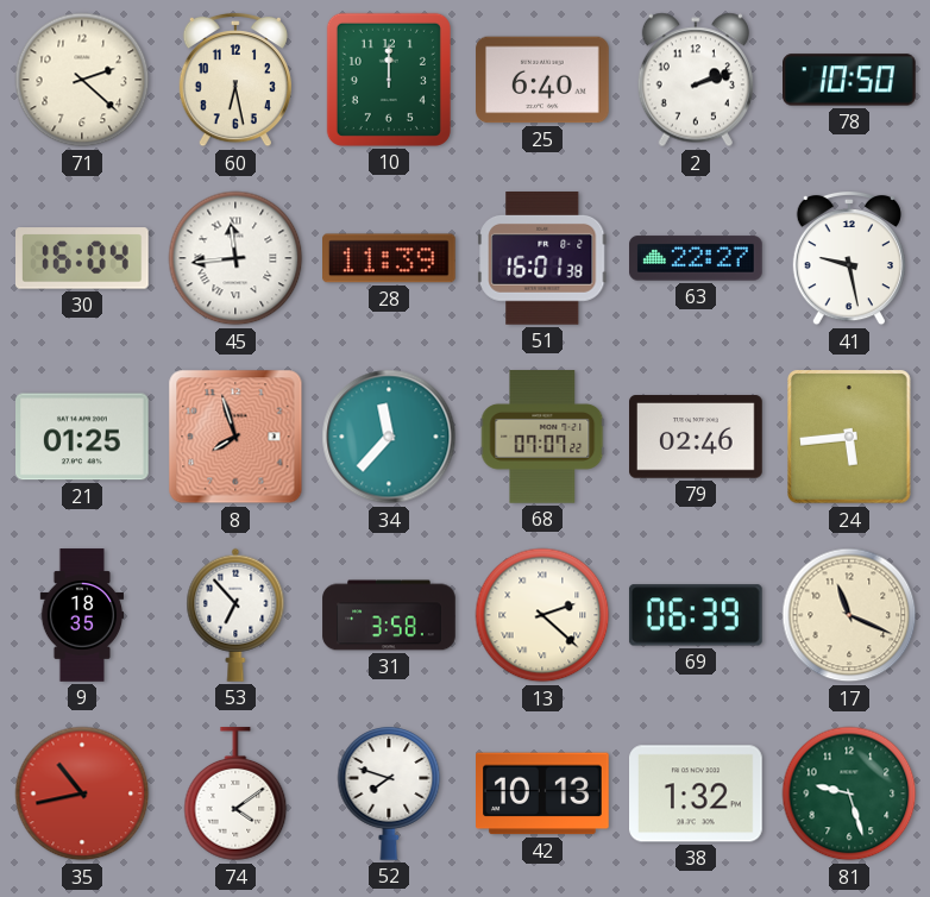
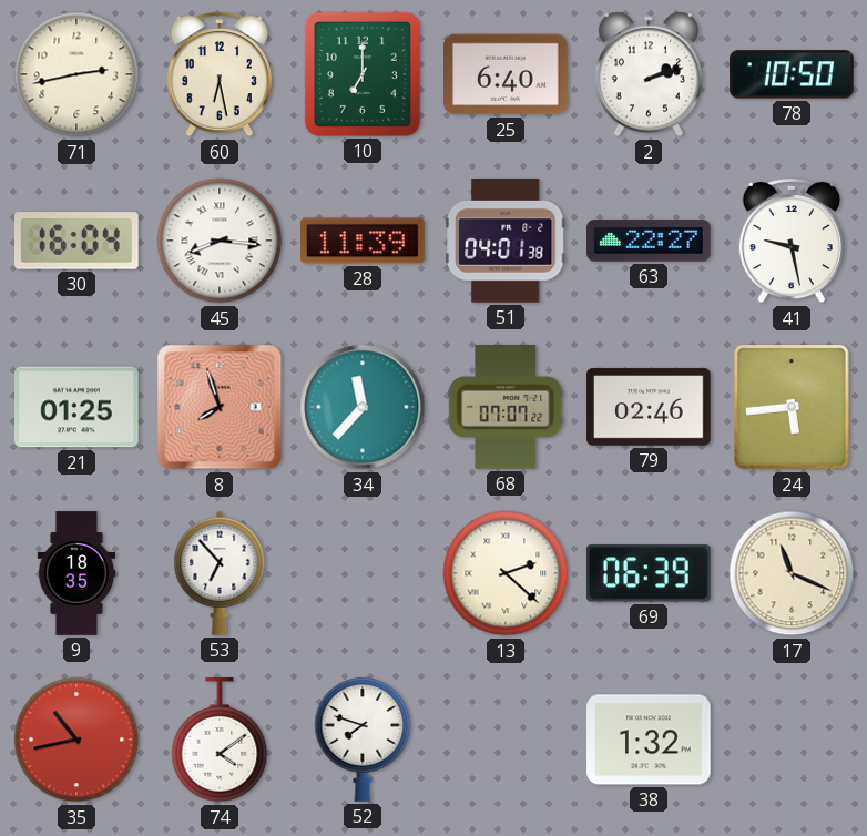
71: 2:22 -> 2:43 (76, 74)
10: 12:00 -> 7:00 (363, 74)
45: 11:44 -> 8:16 (220, 241)
51: 16:01 -> 04:01 (506, 242)
31: 3:58 -> none (389, 615)
42: 10:13 -> none (543, 793)
81: 9:27 -> none (849, 793)
